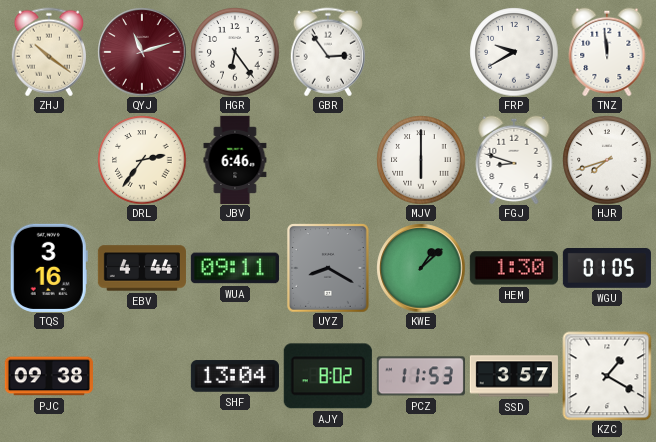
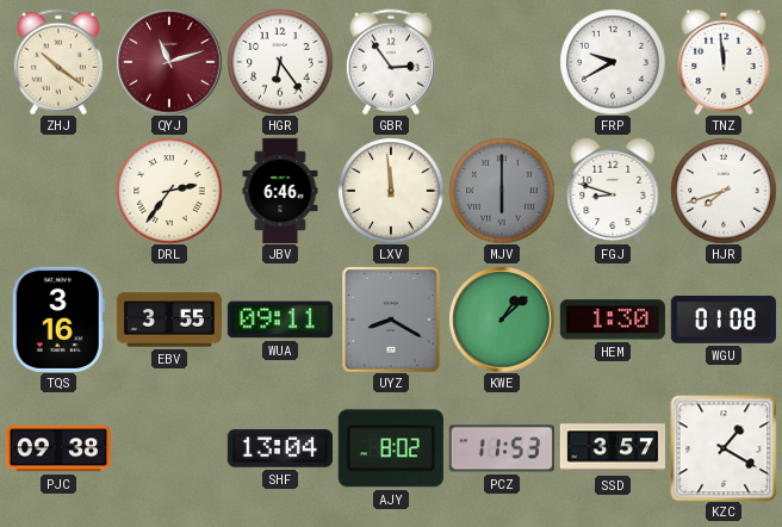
LXV: none -> 11:59 (391, 191)
MJV dial: white -> grey (502, 191)
EBV: 4:44 -> 3:55 (169, 320)
WGU: 01:05 -> 01:08 (724, 321)
